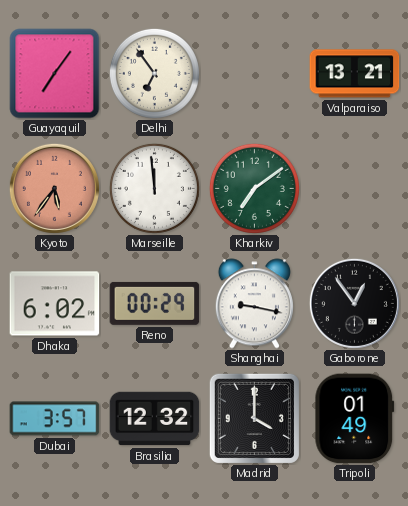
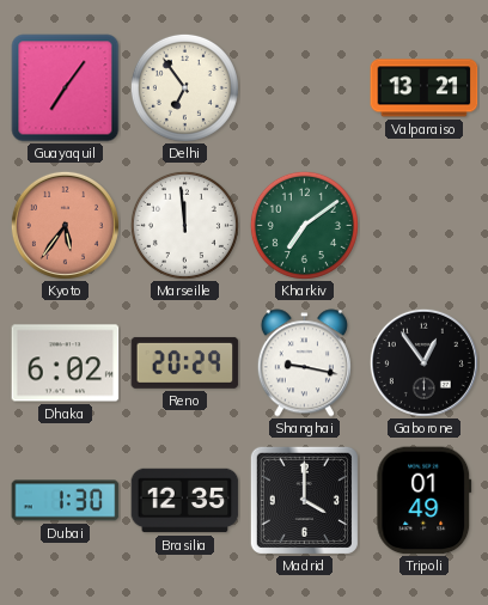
Reno: 00:29 -> 20:29 (185, 362)
Dubai: 3:57 -> 1:30 (66, 501)
Brasilia: 12:32 -> 12:35 (185, 501)
